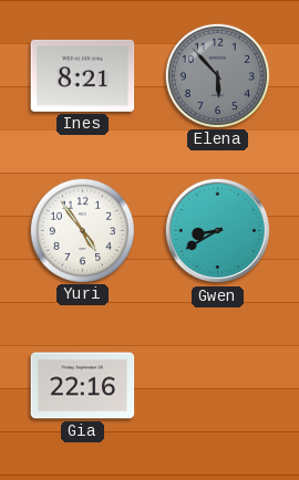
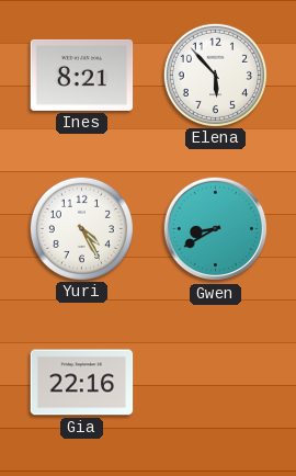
Elena dial: grey -> white (215, 75)
Yuri: 4:54 -> 4:25 (81, 228)
